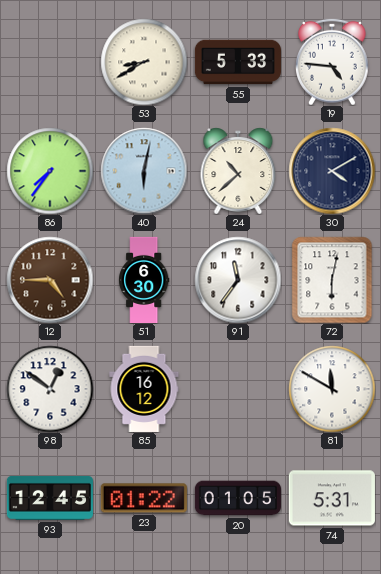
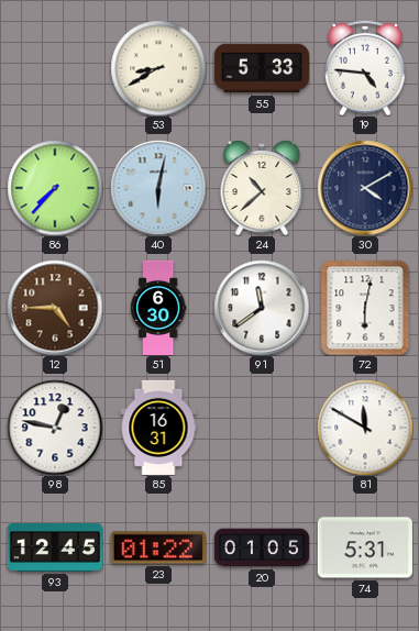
86: 7:36 -> 7:37 (55, 188)
91: 11:36 -> 11:39 (262, 308)
98: 12:51 -> 12:47 (55, 428)
85: 16:12 -> 16:31 (158, 428)
